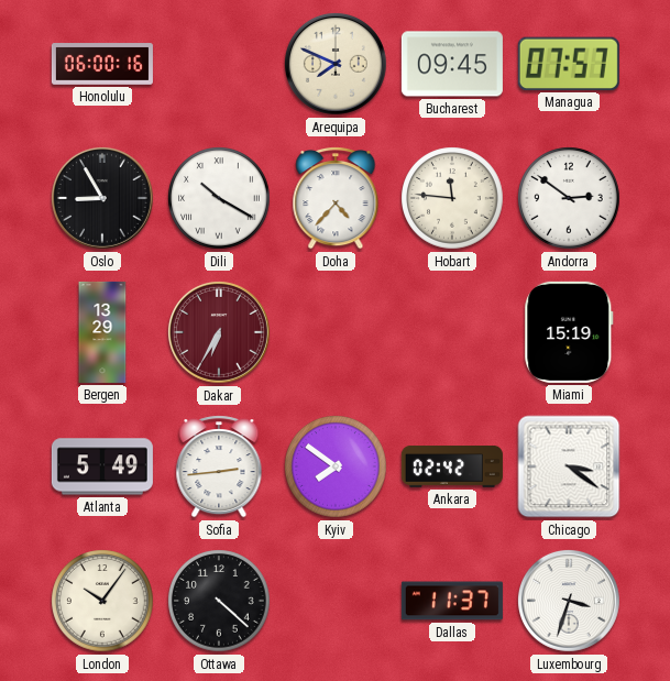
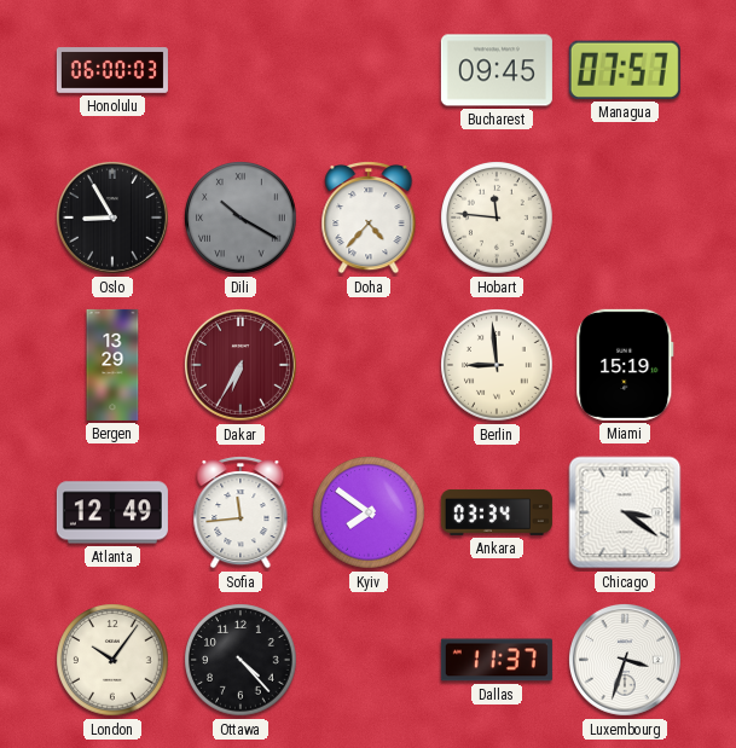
Honolulu: 06:00:16 -> 06:00:03 (112, 70)
Arequipa: 7:49 -> none (336, 64)
Dili dial: white -> grey (240, 218)
Andorra: 2:51 -> none (569, 198)
Berlin: none -> 8:59 (497, 365)
Atlanta: 5:49 -> 12:49 (112, 512)
Sofia: 2:44 -> 11:44 (240, 514)
Ankara: 02:42 -> 03:34 (497, 514)
Ottawa: 4:22 -> 4:23 (240, 660)
